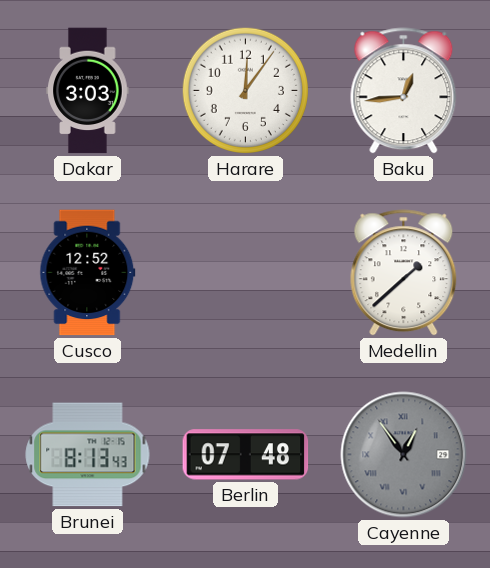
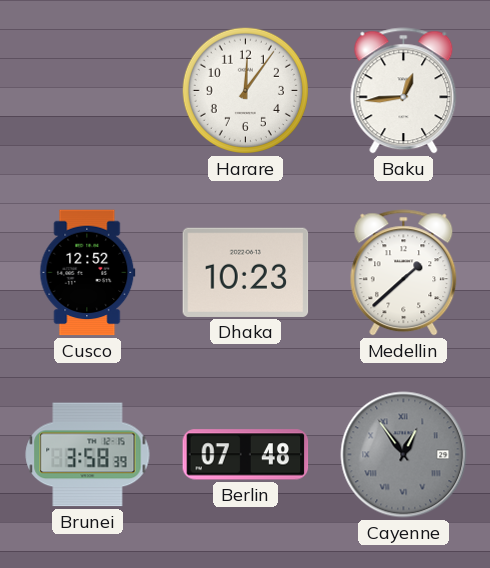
Dakar: 3:03 -> none (88, 91)
Dhaka: none -> 10:23 (246, 272)
Brunei: 8:13 -> 3:58 (88, 455)
